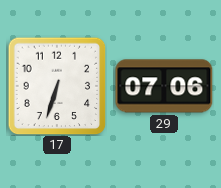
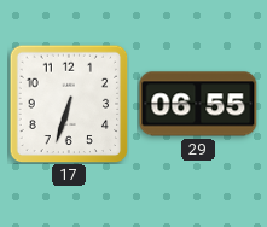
29: 07:06 -> 06:55 (198, 104)
